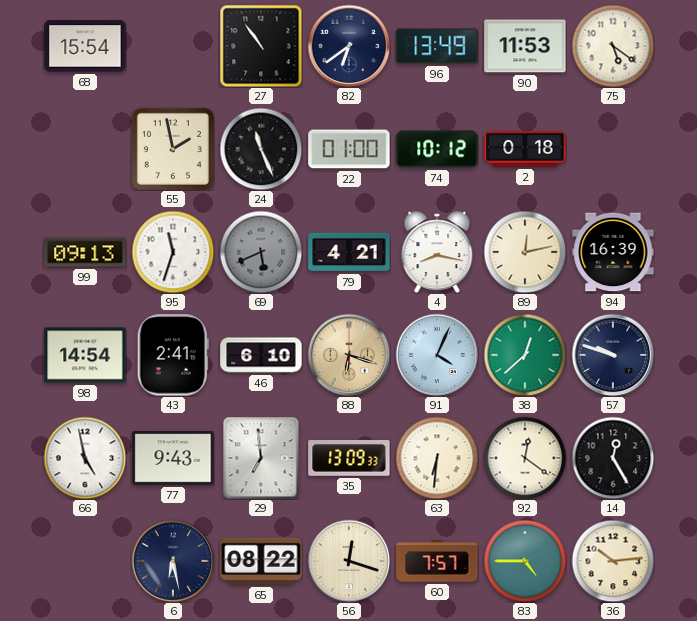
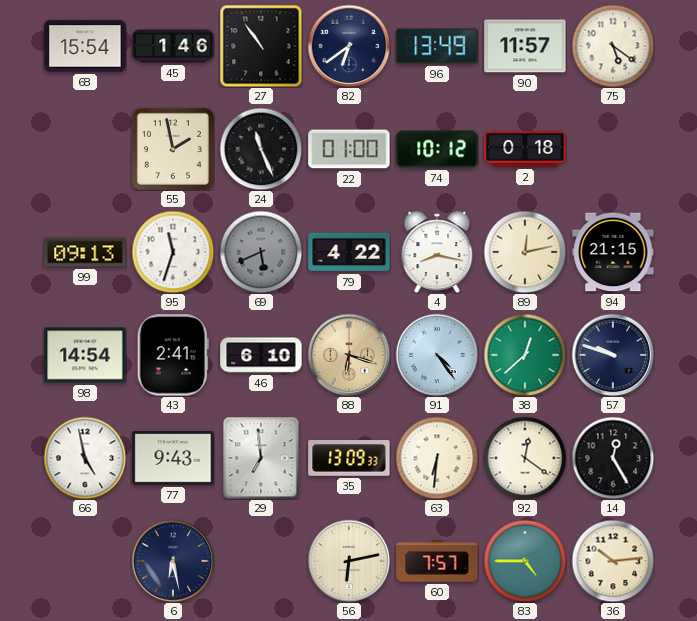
45: none -> 1:46 (173, 46)
90: 11:53 -> 11:57 (525, 46)
79: 4:21 -> 4:22 (349, 252)
94: 16:39 -> 21:15 (613, 252)
91: 4:04 -> 4:24 (437, 355)
65: 08:22 -> none (261, 561)
56: 12:18 -> 6:13 (349, 561)
